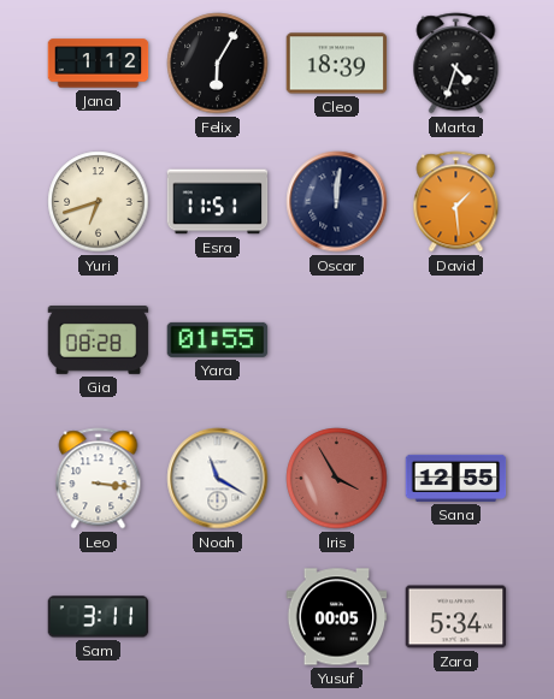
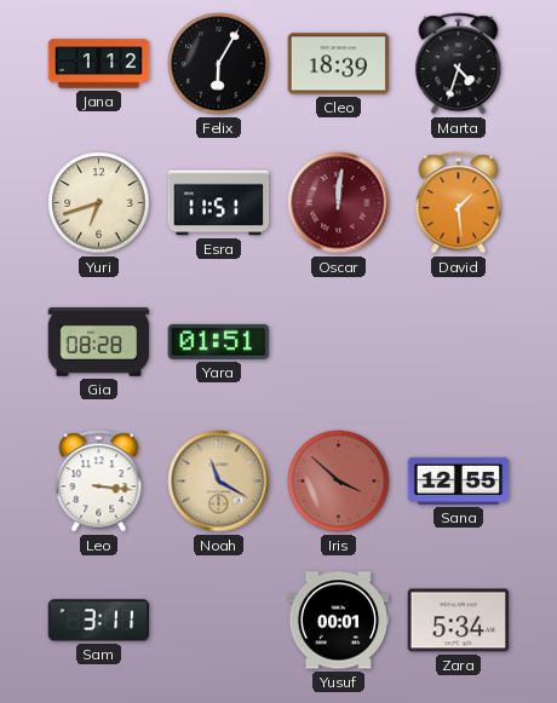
Oscar dial: navy -> burgundy (339, 203)
Yara: 01:55 -> 01:51 (219, 341)
Noah dial: white -> champagne (219, 482)
Iris: 3:55 -> 3:52 (339, 482)
Yusuf: 00:05 -> 00:01 (339, 621)
